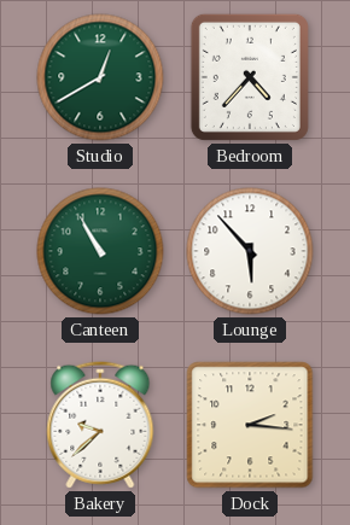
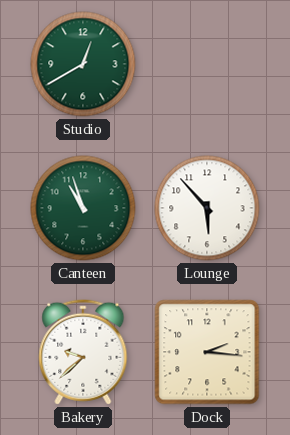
Bedroom: 4:37 -> none (250, 77)
Canteen: 10:55 -> 10:57 (83, 208)
